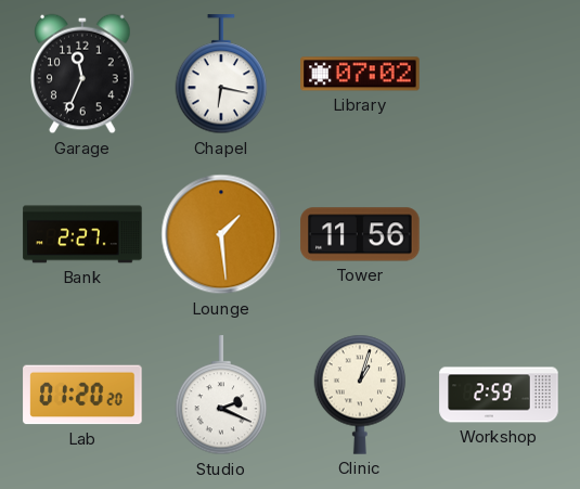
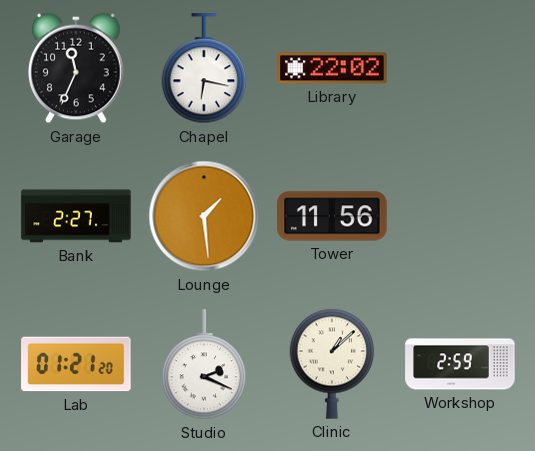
Library: 07:02 -> 22:02 (332, 68)
Lab: 01:20 -> 01:21 (76, 364)
Clinic: 1:03 -> 1:08 (332, 364)
